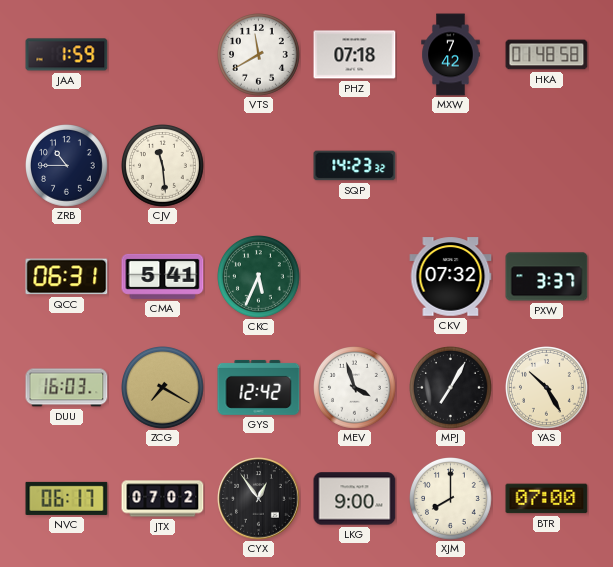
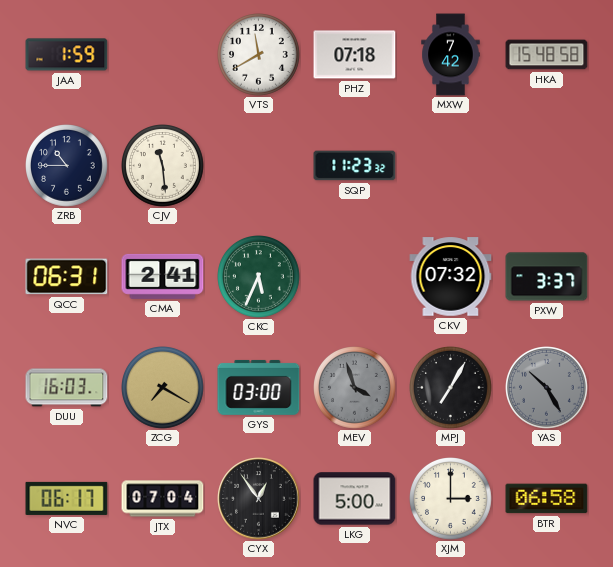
HKA: 01:48 -> 15:48 (547, 55)
SQP: 14:23 -> 11:23 (355, 166)
CMA: 5:41 -> 2:41 (163, 276)
GYS: 12:42 -> 03:00 (259, 387)
MEV dial: white -> grey (355, 388)
YAS dial: cream -> grey (547, 388)
JTX: 07:02 -> 07:04 (163, 499)
LKG: 9:00 -> 5:00 (355, 499)
XJM: 8:00 -> 3:00 (451, 499)
BTR: 07:00 -> 06:58 (547, 499)
